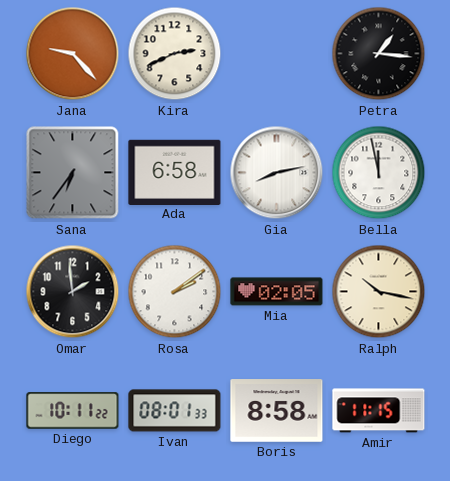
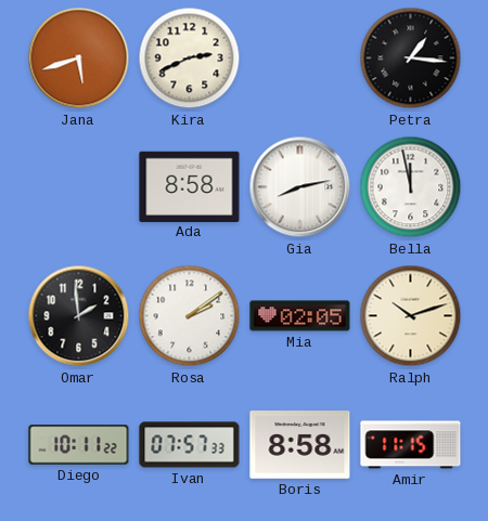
Jana: 9:23 -> 5:42 (79, 58)
Sana: 6:36 -> none (73, 173)
Ada: 6:58 -> 8:58 (190, 186)
Ralph: 10:17 -> 10:12 (411, 316)
Ivan: 08:01 -> 07:57 (190, 445)
